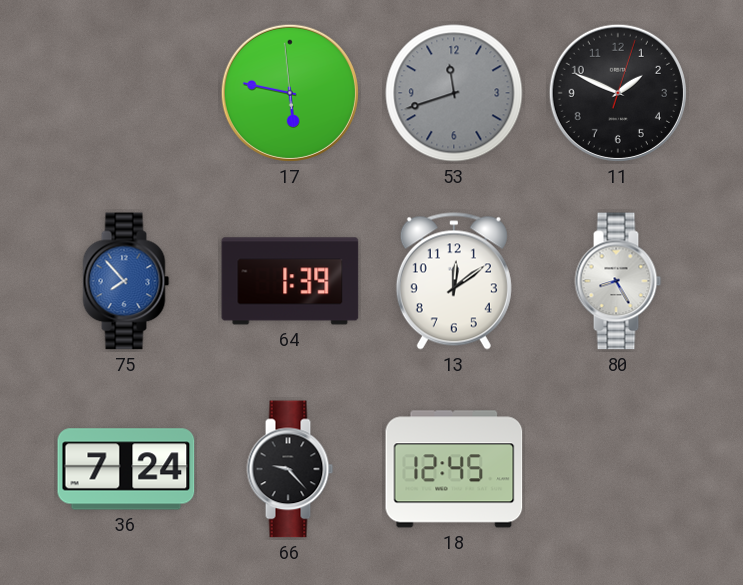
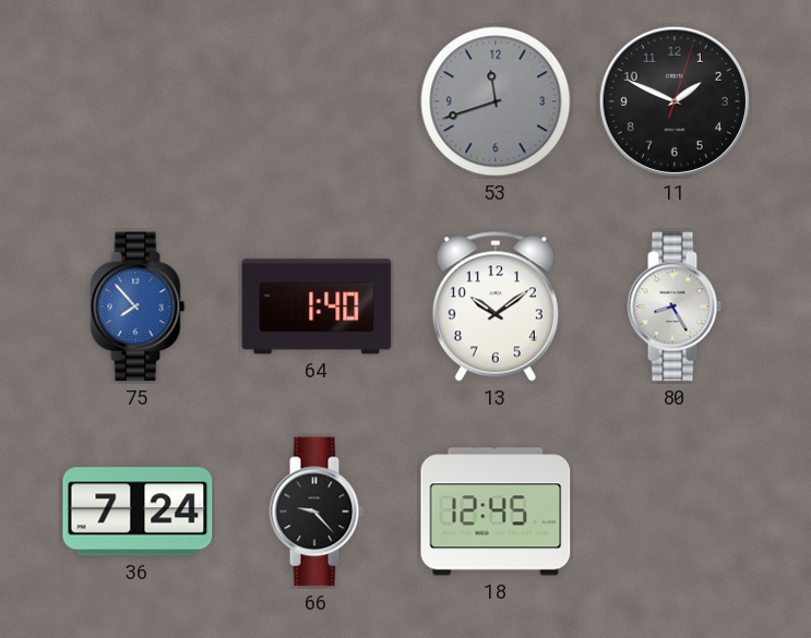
17: 5:46 -> none (290, 93)
64: 1:39 -> 1:40 (317, 306)
13: 12:09 -> 10:09 (496, 306)
